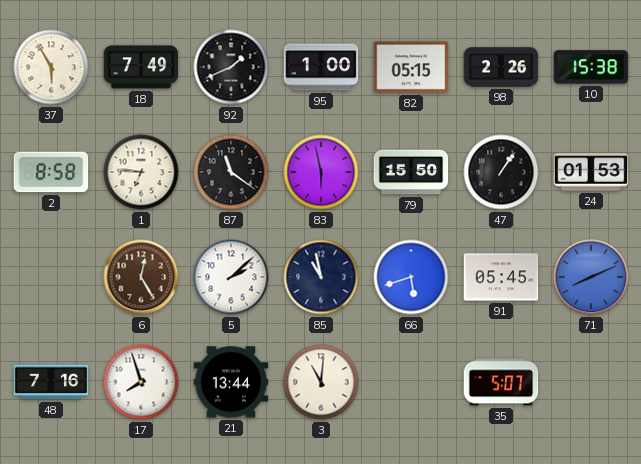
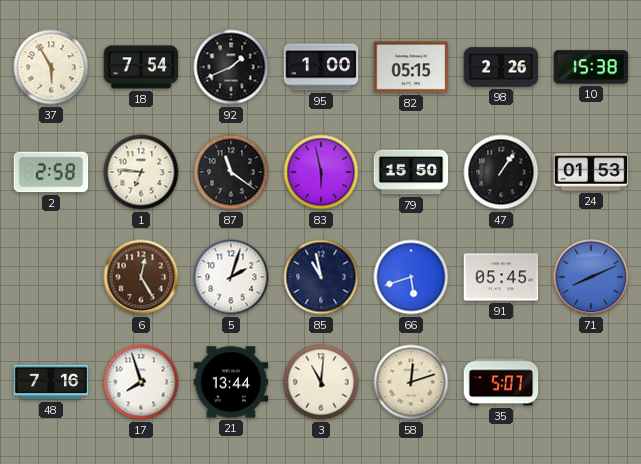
18: 7:49 -> 7:54 (141, 67)
2: 8:58 -> 2:58 (51, 172)
5: 2:08 -> 2:03 (231, 277)
58: none -> 12:12 (411, 382)
